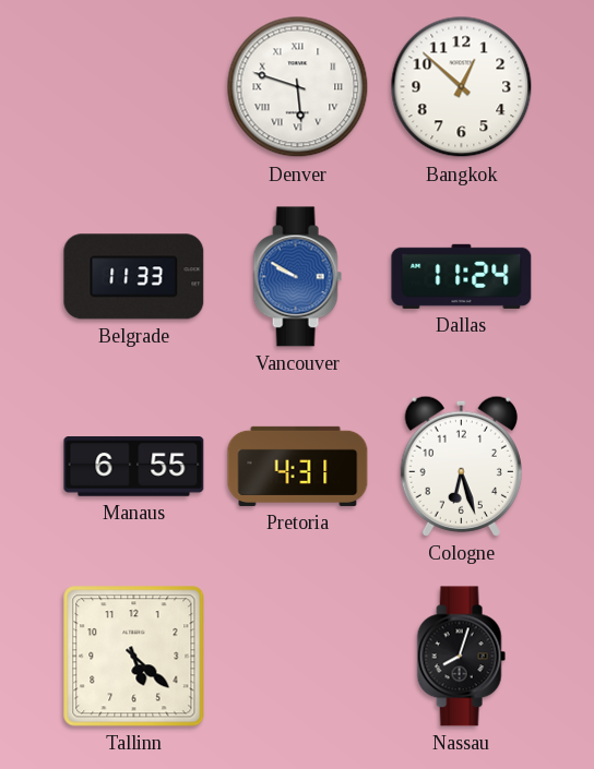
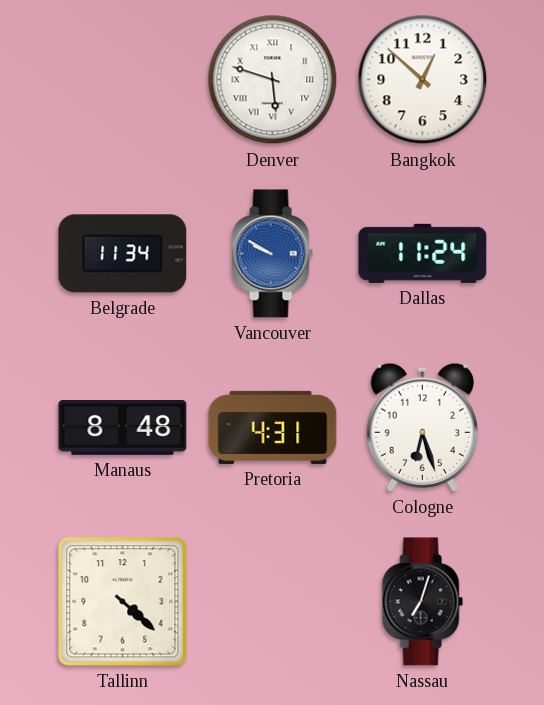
Belgrade: 11:33 -> 11:34 (123, 254)
Manaus: 6:55 -> 8:48 (123, 428)
Tallinn: 5:22 -> 4:22 (123, 602)
Nassau: 8:03 -> 7:03 (422, 602)
